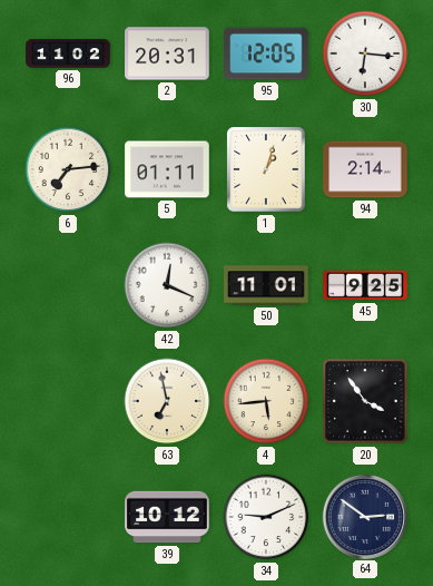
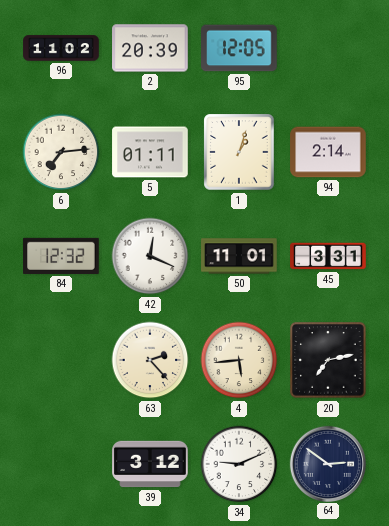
2: 20:31 -> 20:39 (150, 48)
30: 6:16 -> none (365, 53)
84: none -> 12:32 (61, 256)
45: 9:25 -> 3:31 (328, 256)
63: 6:58 -> 2:23 (150, 360)
20: 3:54 -> 7:13 (328, 360)
39: 10:12 -> 3:12 (150, 464)
